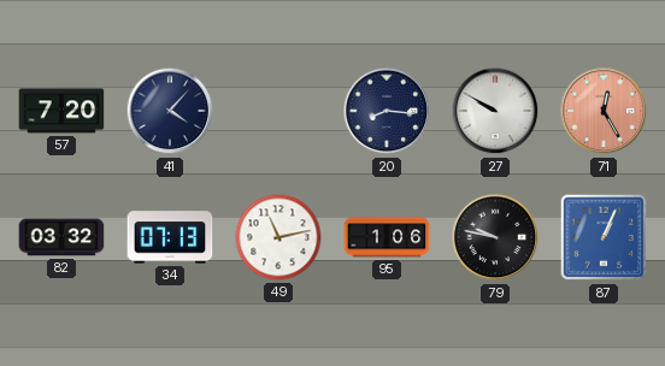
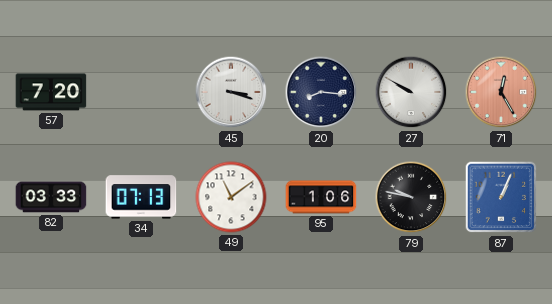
41: 4:07 -> none (170, 111)
45: none -> 3:18 (231, 92)
82: 03:32 -> 03:33 (51, 197)
49: 11:13 -> 11:09 (231, 197)
